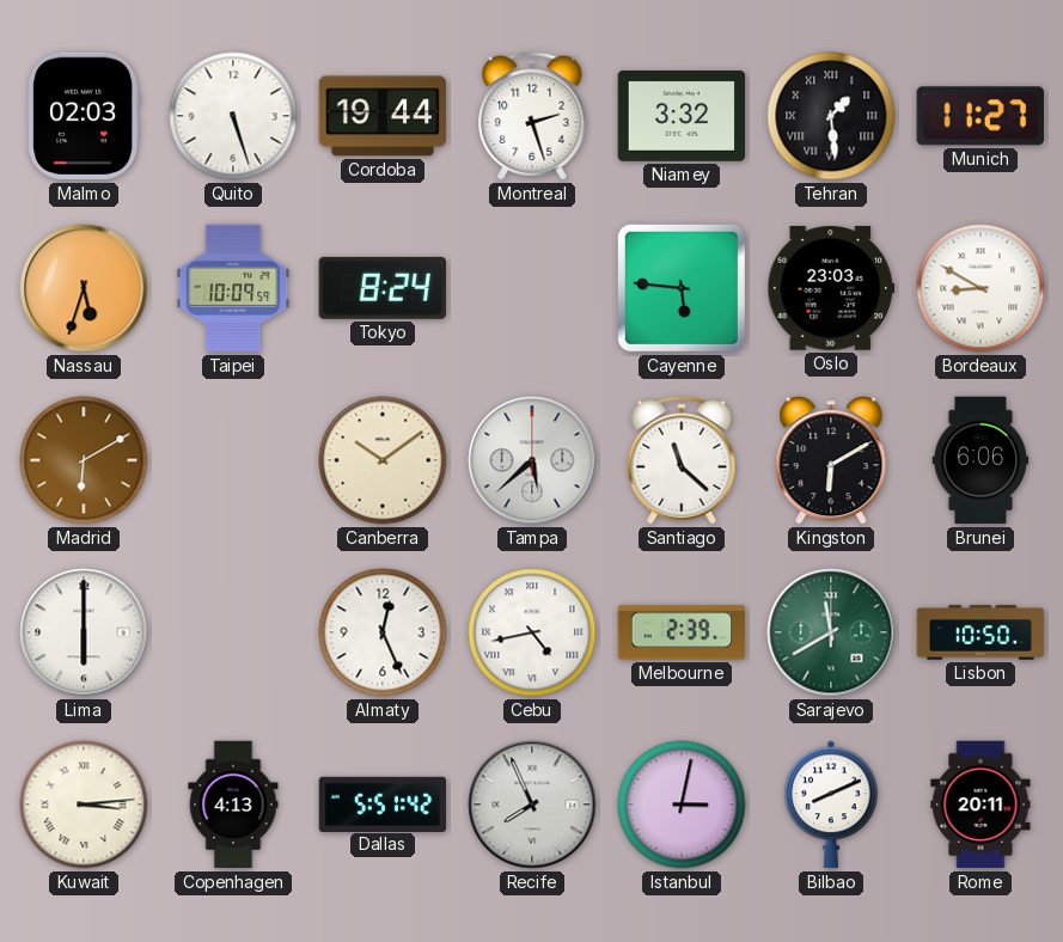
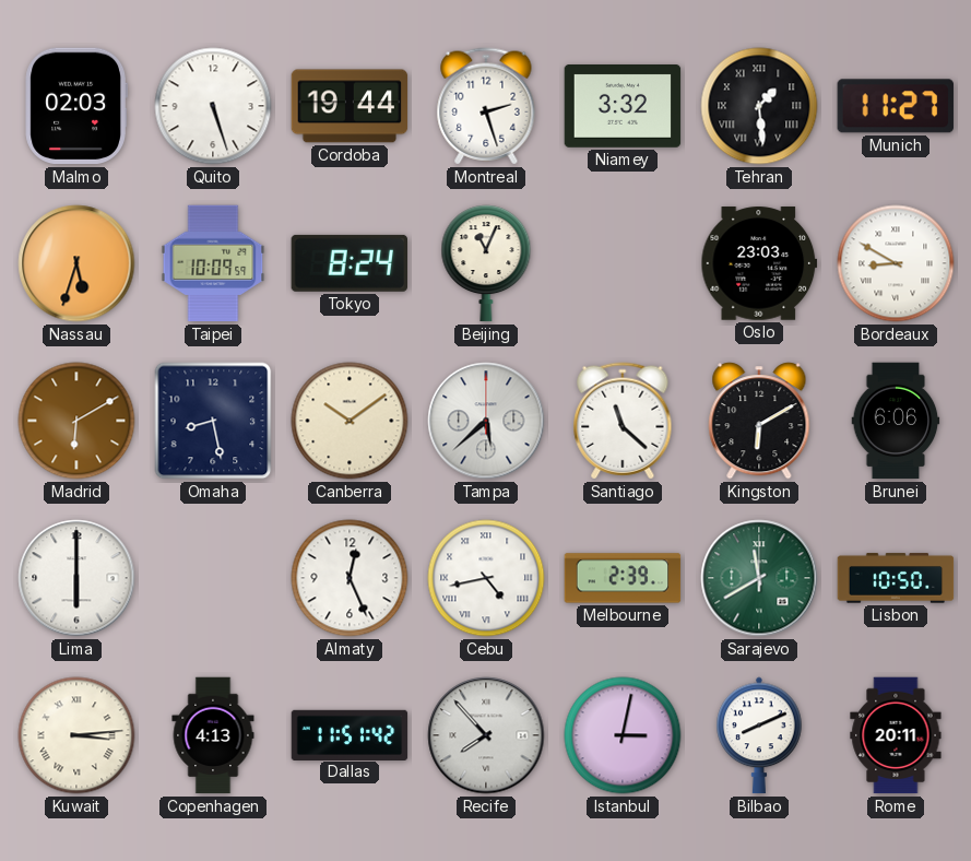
Beijing: none -> 11:04 (486, 263)
Cayenne: 5:46 -> none (682, 288)
Omaha: none -> 8:28 (213, 421)
Dallas: 5:51 -> 11:51 (350, 734)
Recife: 7:56 -> 7:53 (486, 735)
